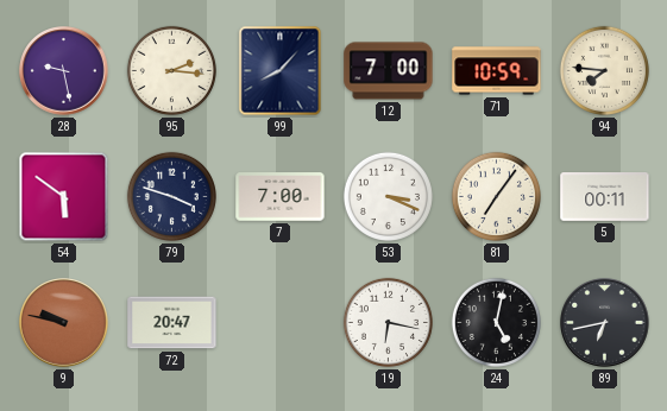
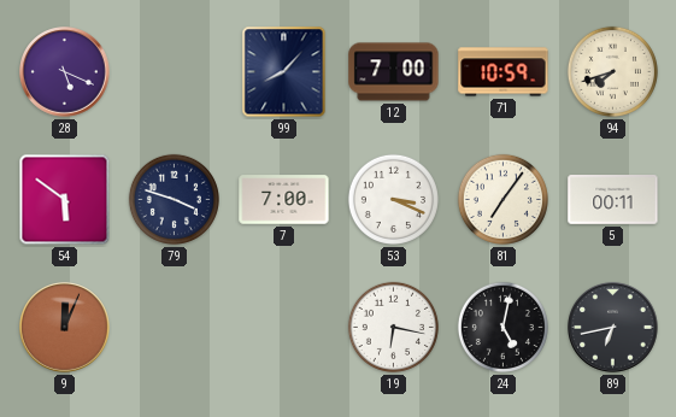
28: 9:28 -> 5:19 (65, 72)
95: 2:16 -> none (171, 70)
94: 7:46 -> 7:42 (612, 71)
9: 9:47 -> 12:04 (65, 328)
72: 20:47 -> none (172, 323)
